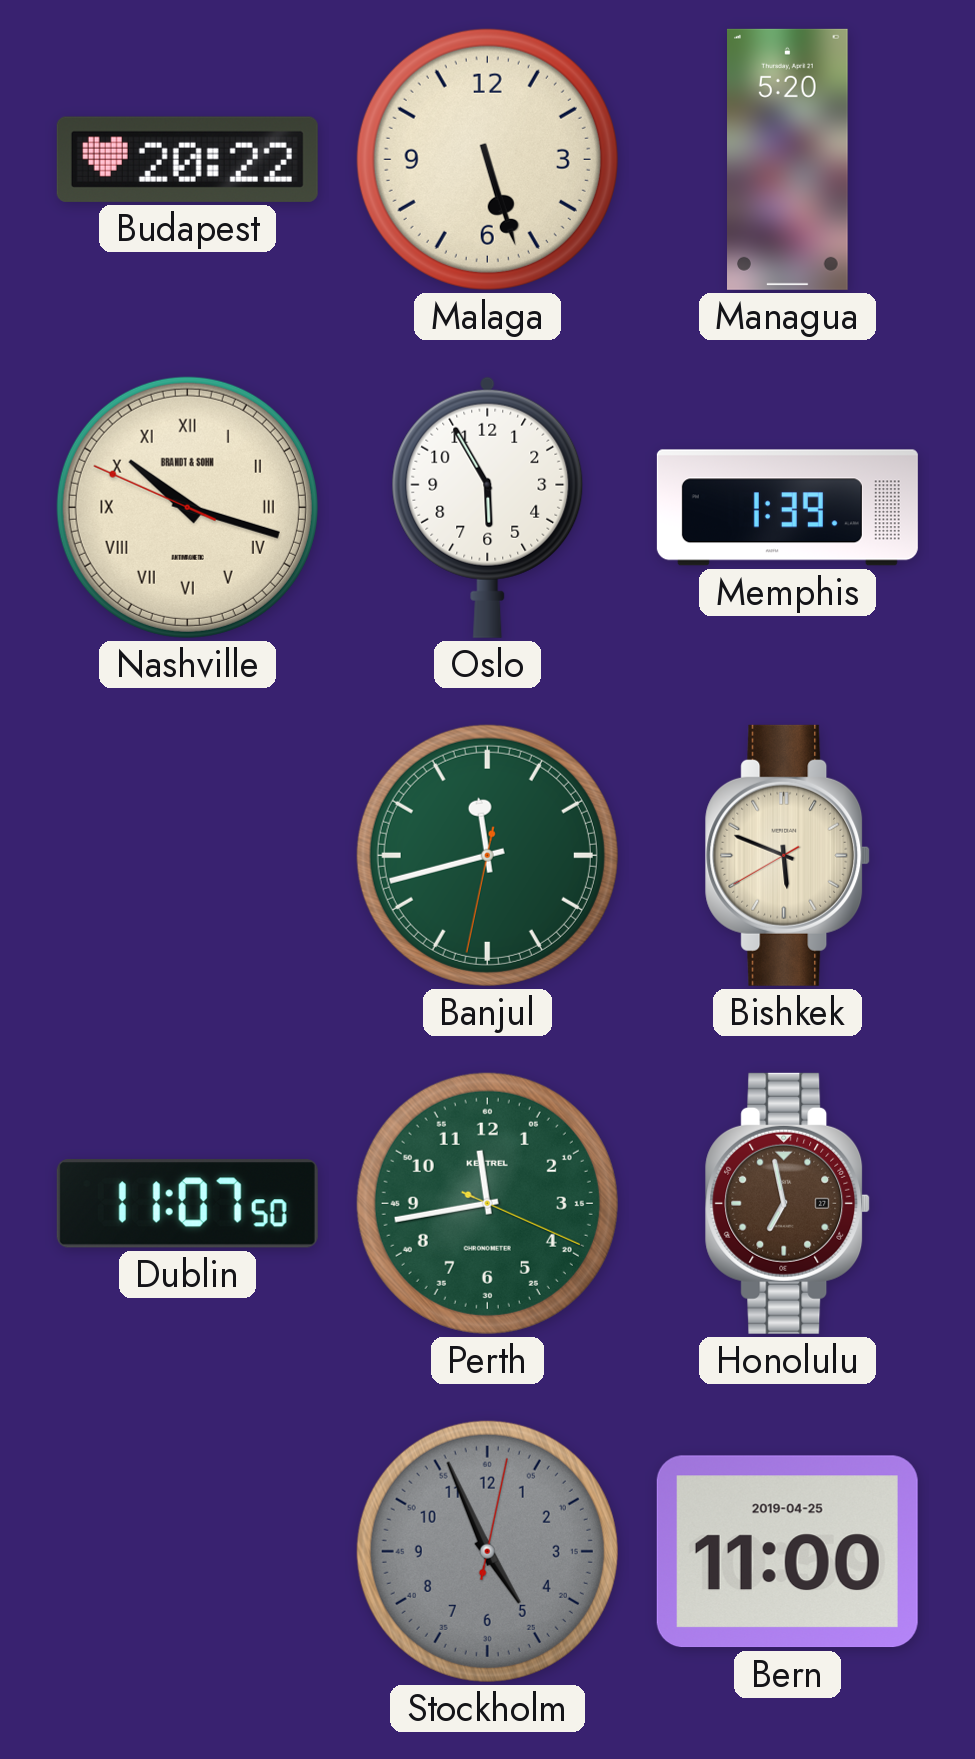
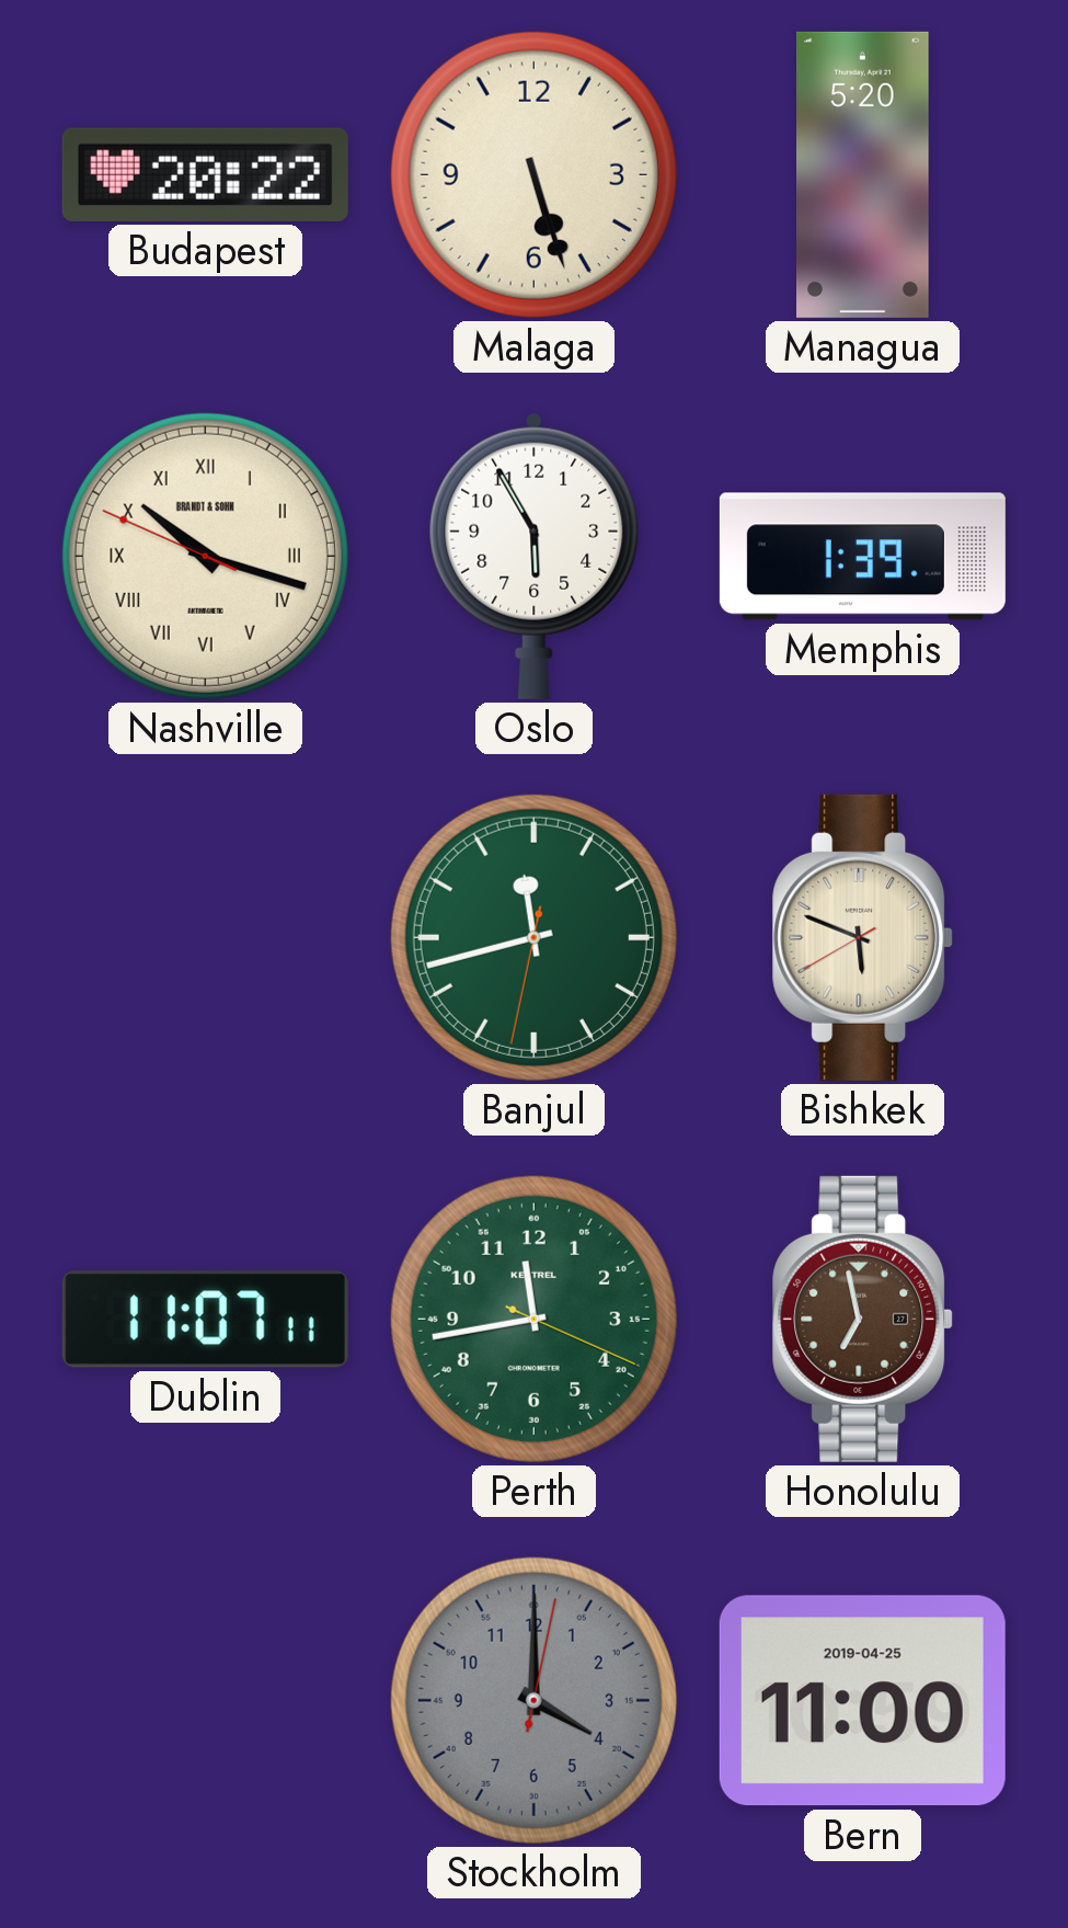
Dublin: 11:07:50 -> 11:07:11 (205, 1320)
Stockholm: 4:56 -> 4:00 (533, 1700)
